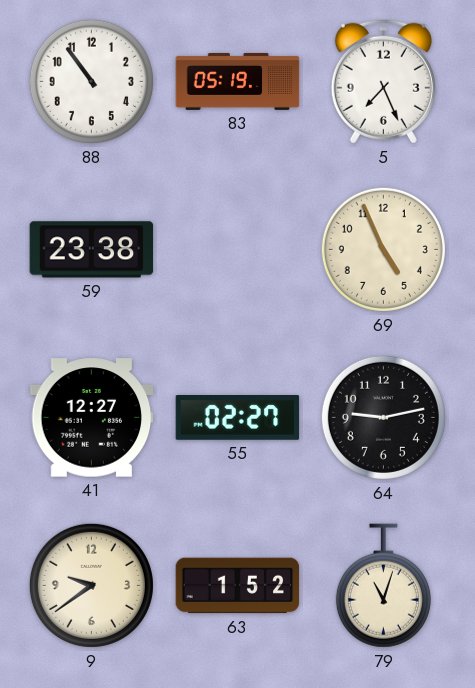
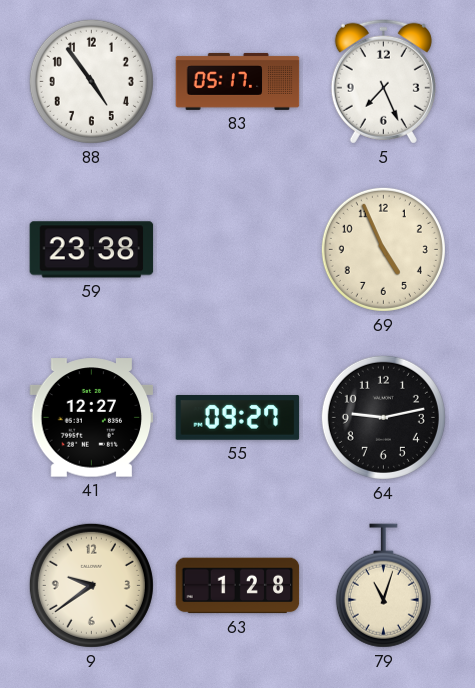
88: 10:54 -> 4:54 (91, 81)
83: 05:19 -> 05:17 (238, 81)
55: 02:27 -> 09:27 (238, 418)
63: 1:52 -> 1:28 (238, 586)
